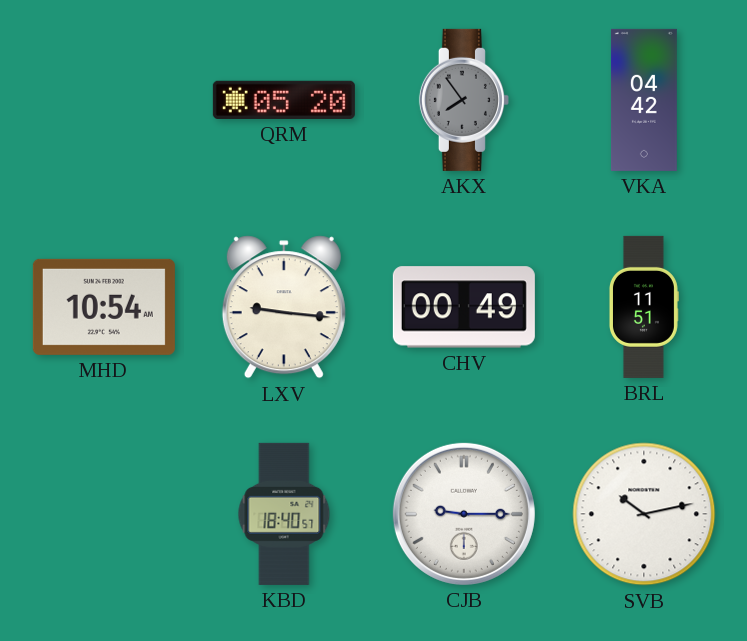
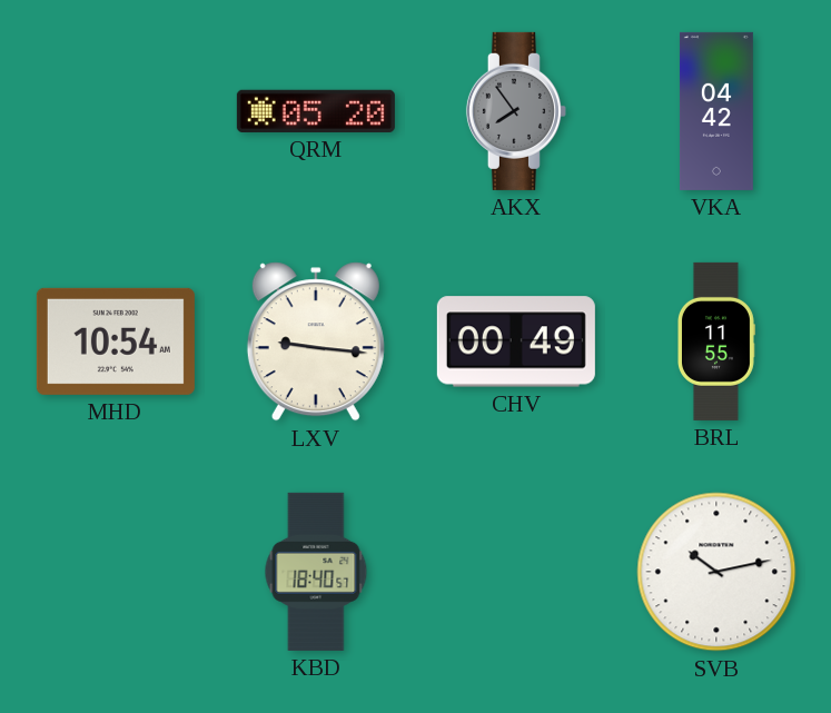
BRL: 11:51 -> 11:55 (715, 341)
CJB: 9:15 -> none (464, 514)
